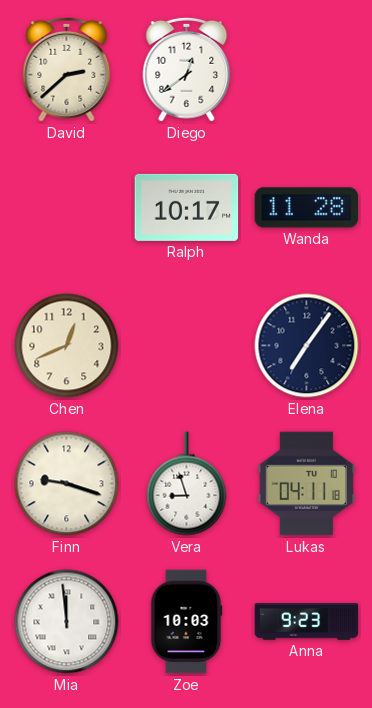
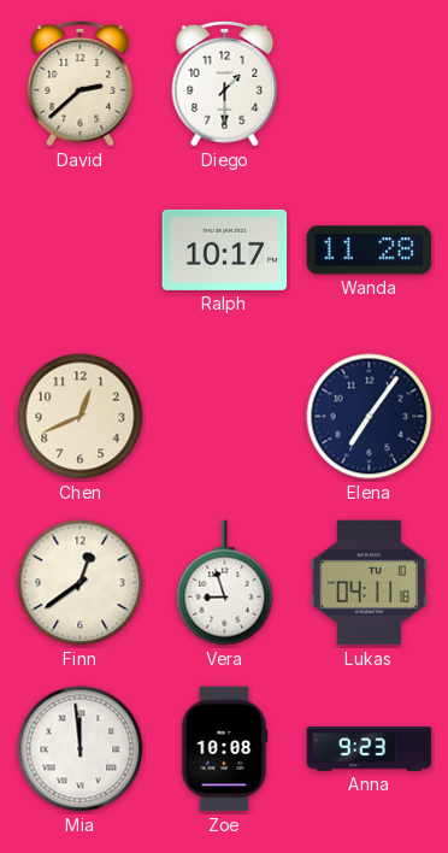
Diego: 12:39 -> 1:30 (225, 83)
Finn: 9:18 -> 12:39 (81, 583)
Zoe: 10:03 -> 10:08 (224, 749)
